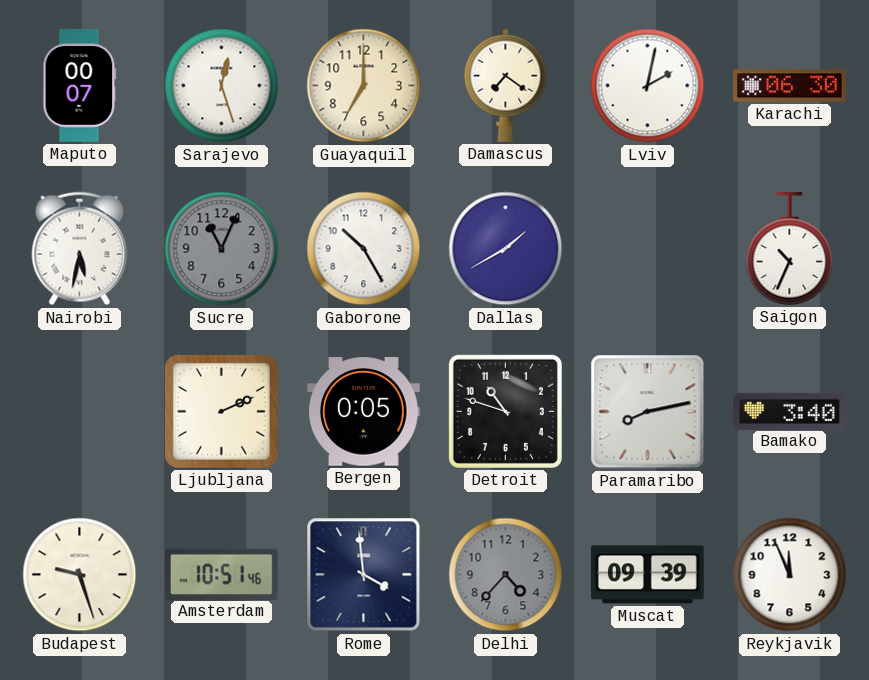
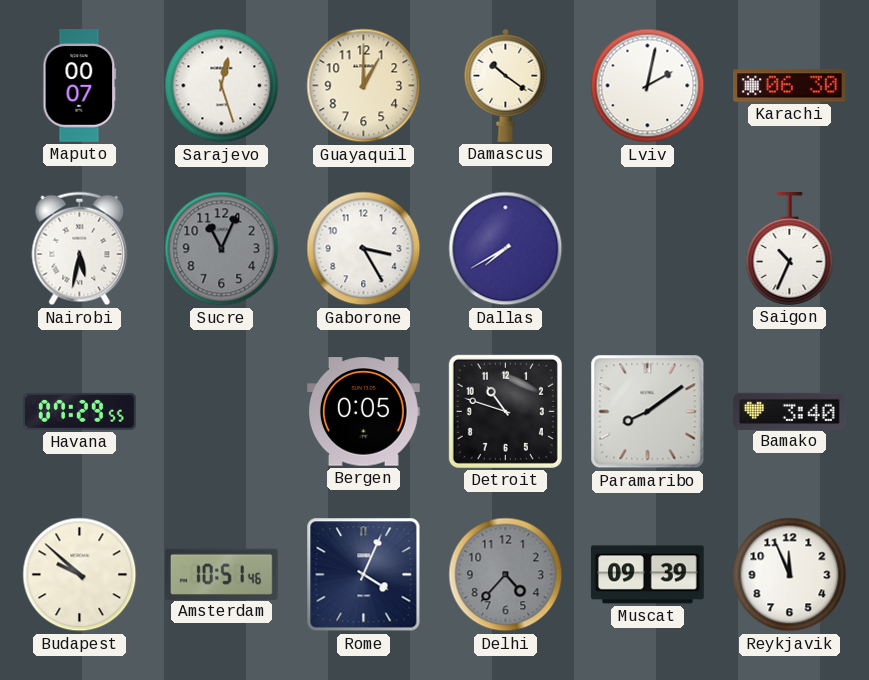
Guayaquil: 7:00 -> 1:00 (364, 86)
Damascus: 7:21 -> 10:21 (506, 85)
Gaborone: 10:25 -> 3:25 (364, 249)
Dallas: 1:40 -> 7:40 (506, 249)
Havana: none -> 07:29 (79, 411)
Ljubljana: 2:11 -> none (221, 411)
Paramaribo: 8:13 -> 8:09 (648, 412)
Budapest: 9:27 -> 9:52 (80, 575)
Rome: 3:59 -> 4:04 (364, 575)
